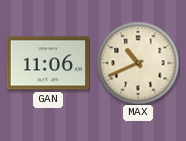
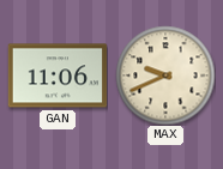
MAX: 10:41 -> 9:41 (165, 76)
